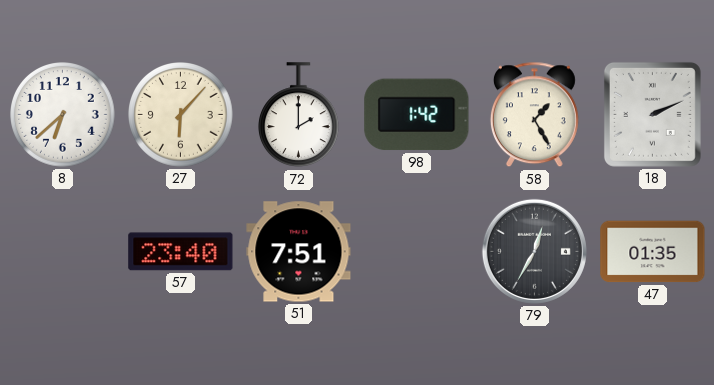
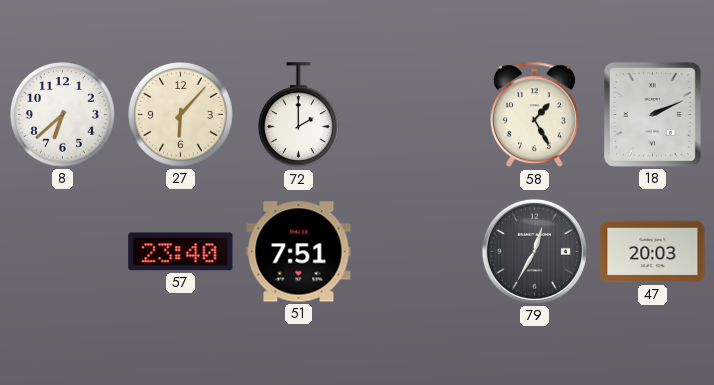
98: 1:42 -> none (417, 115)
47: 01:35 -> 20:03 (653, 252)
